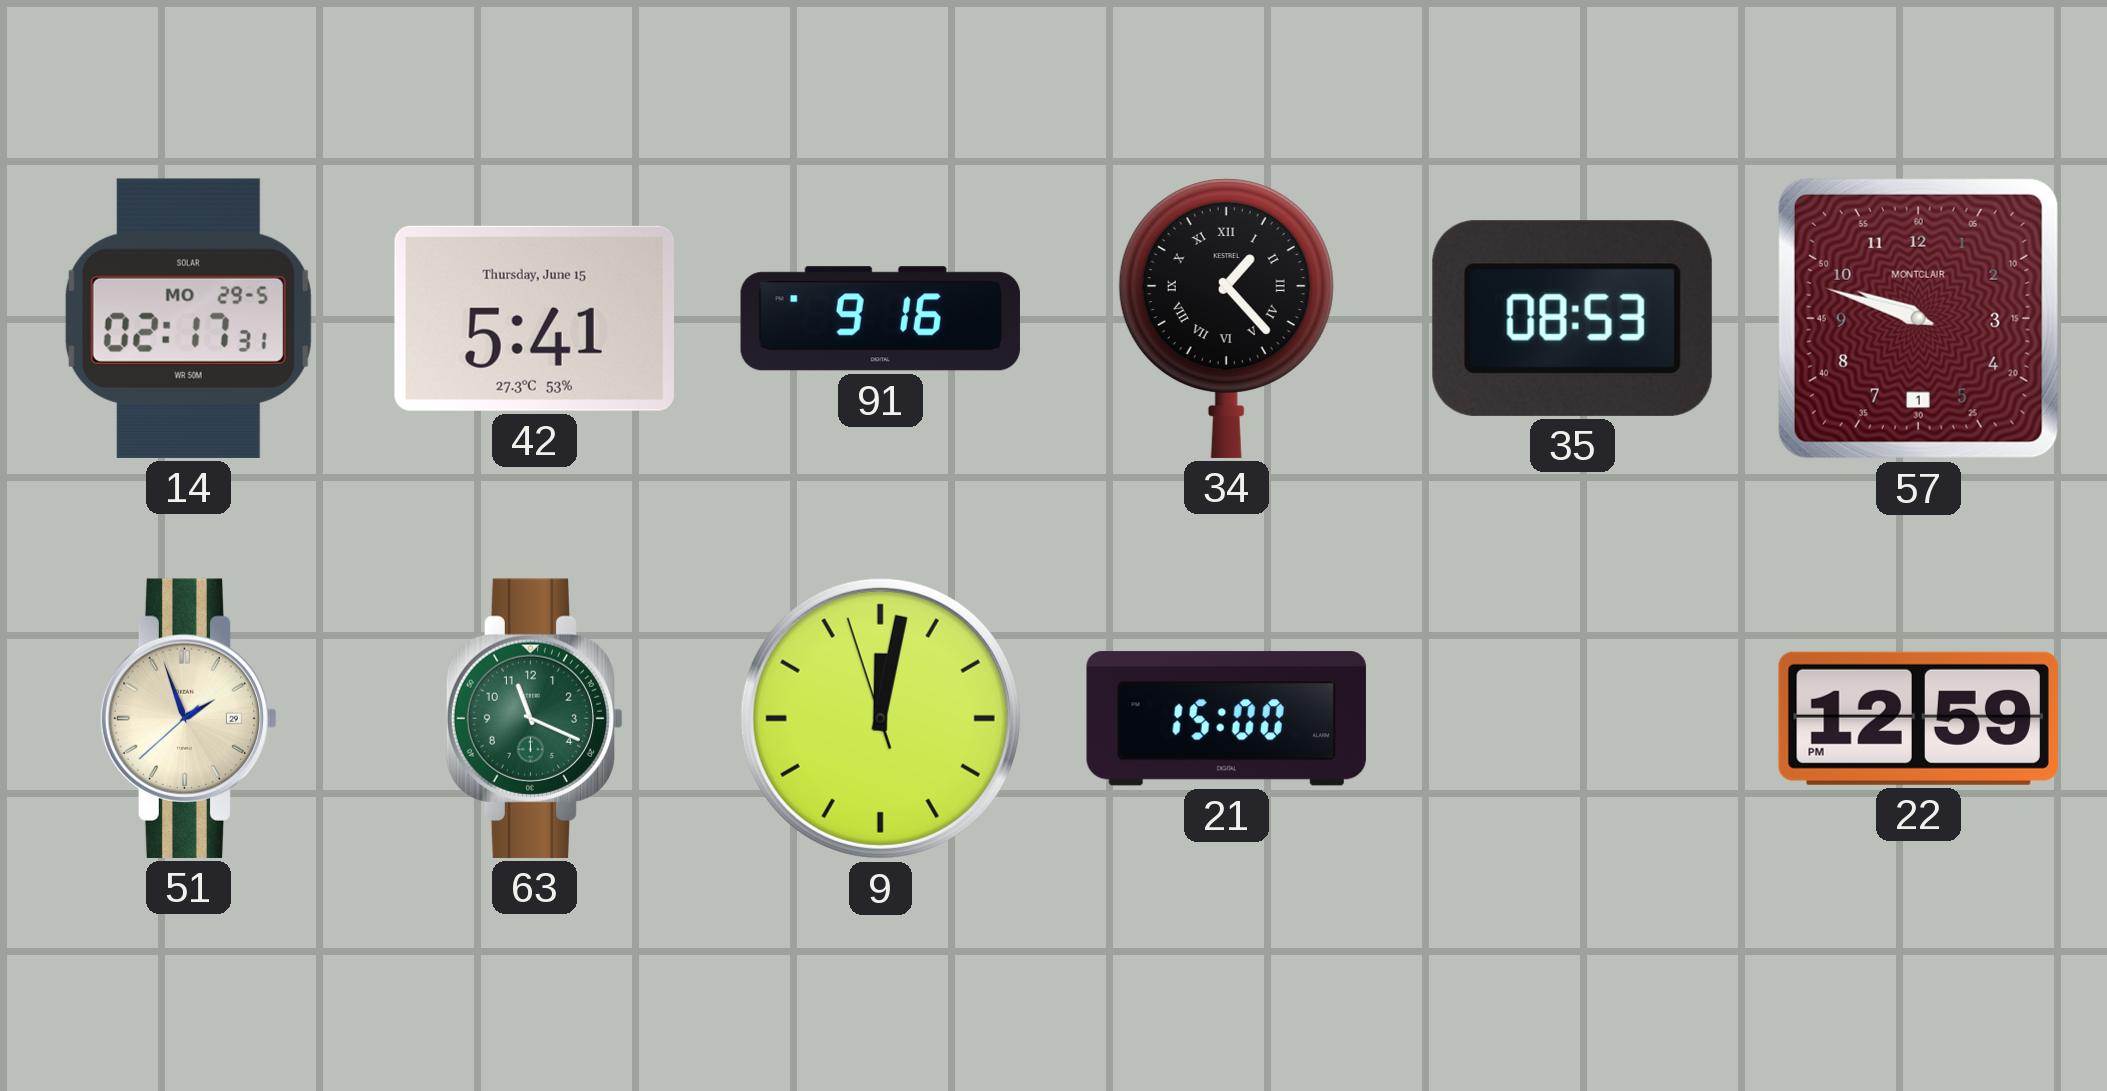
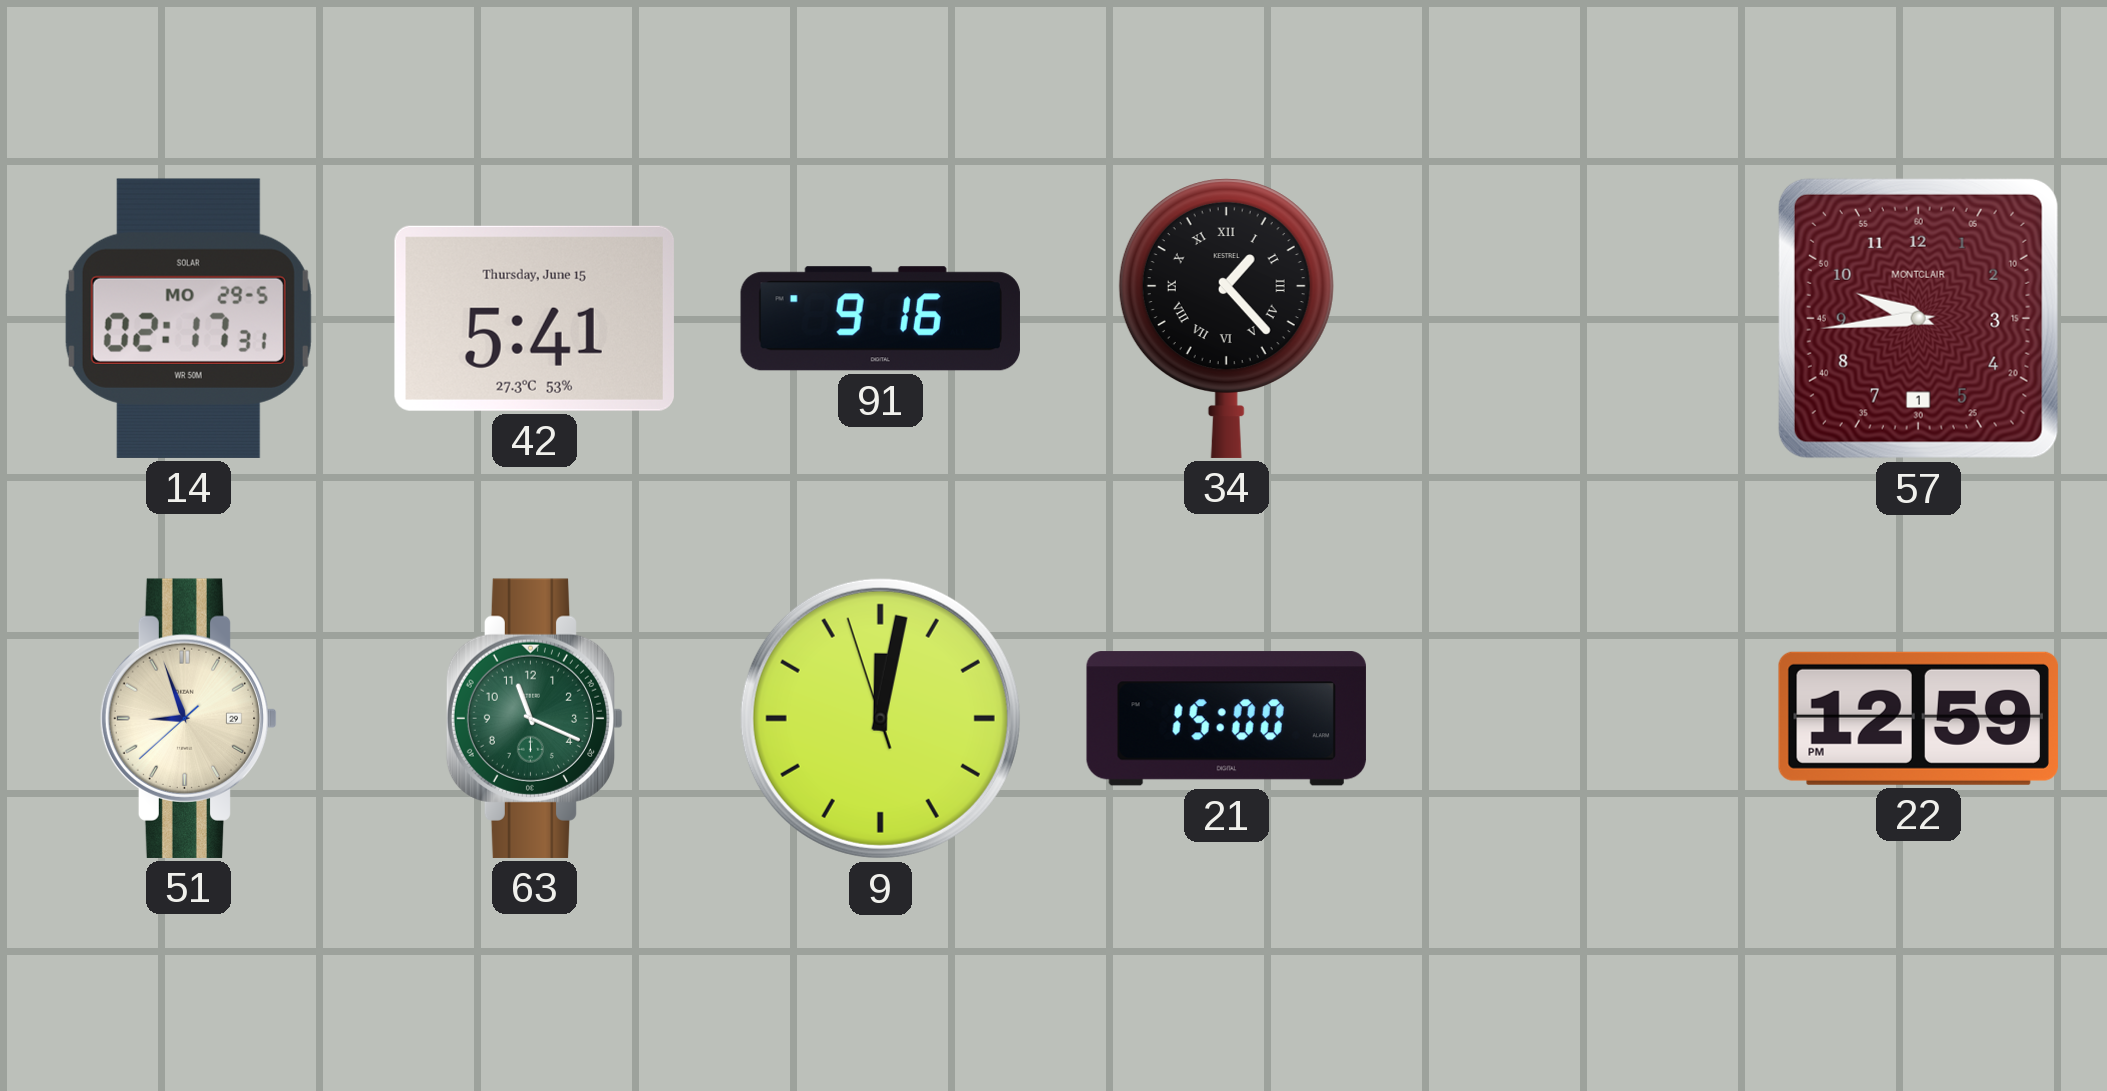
35: 08:53 -> none (1572, 318)
57: 9:48 -> 9:44 (1918, 318)
51: 1:56 -> 8:56 (189, 718)
